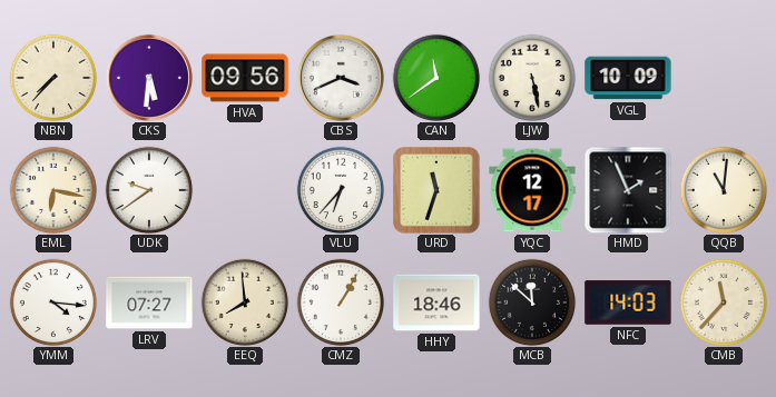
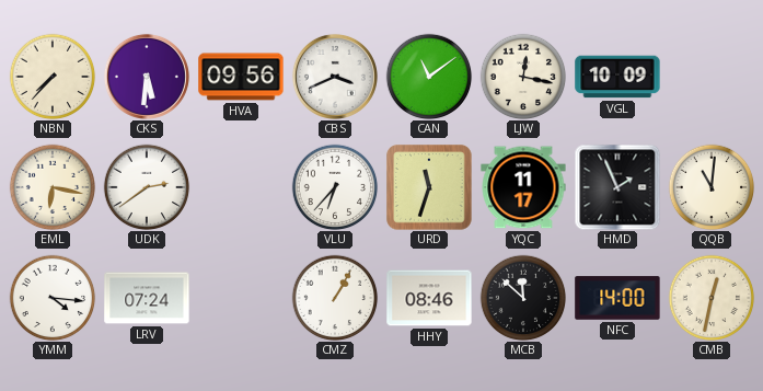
CAN: 11:39 -> 11:09 (429, 77)
LJW: 5:28 -> 12:17 (523, 77)
UDK: 9:39 -> 2:39 (147, 187)
YQC: 12:17 -> 11:17 (523, 187)
LRV: 07:27 -> 07:24 (147, 298)
EEQ: 7:59 -> none (245, 302)
HHY: 18:46 -> 08:46 (429, 298)
NFC: 14:03 -> 14:00 (617, 298)
CMB: 11:37 -> 12:32 (712, 298)
